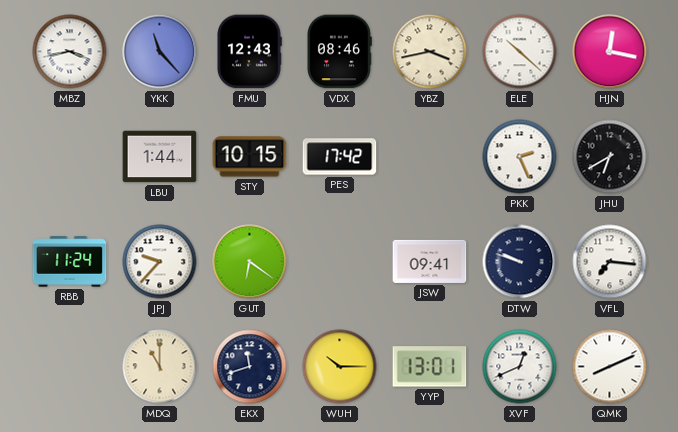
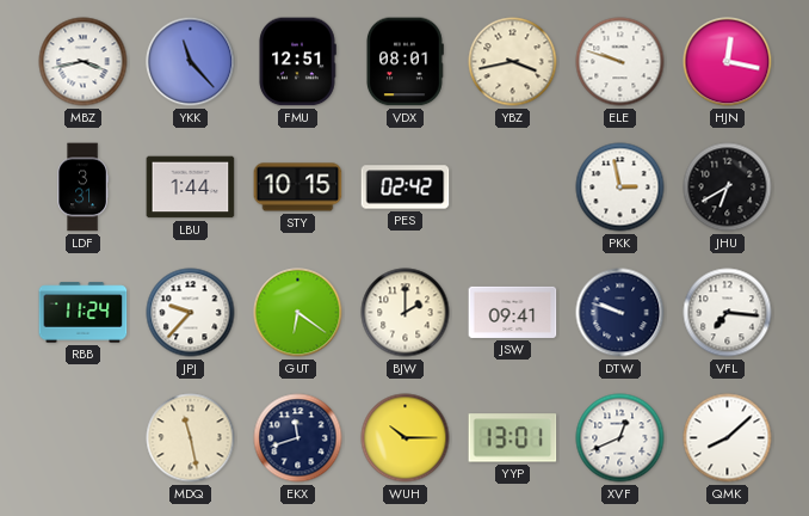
FMU: 12:43 -> 12:51 (297, 62)
VDX: 08:46 -> 08:01 (404, 62)
ELE: 10:22 -> 9:48 (620, 62)
LDF: none -> 3:31 (82, 188)
PES: 17:42 -> 02:42 (406, 188)
PKK: 2:26 -> 2:58 (620, 188)
BJW: none -> 2:00 (406, 313)
MDQ: 11:00 -> 11:28 (191, 438)
QMK: 8:11 -> 8:08 (728, 438)
